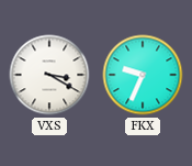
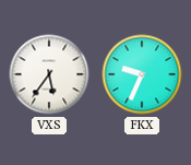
VXS: 3:20 -> 5:36 (49, 74)
